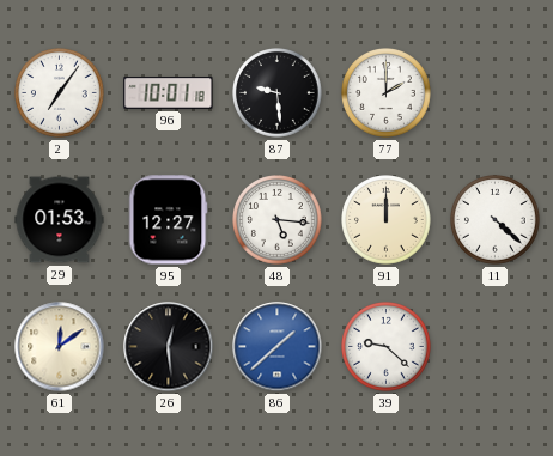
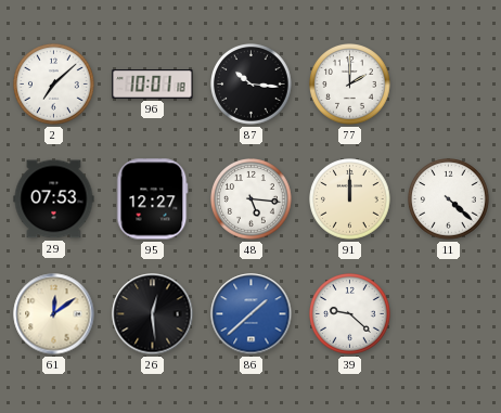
2: 7:06 -> 7:08 (54, 85)
87: 9:29 -> 10:16 (252, 85)
29: 01:53 -> 07:53 (54, 199)
